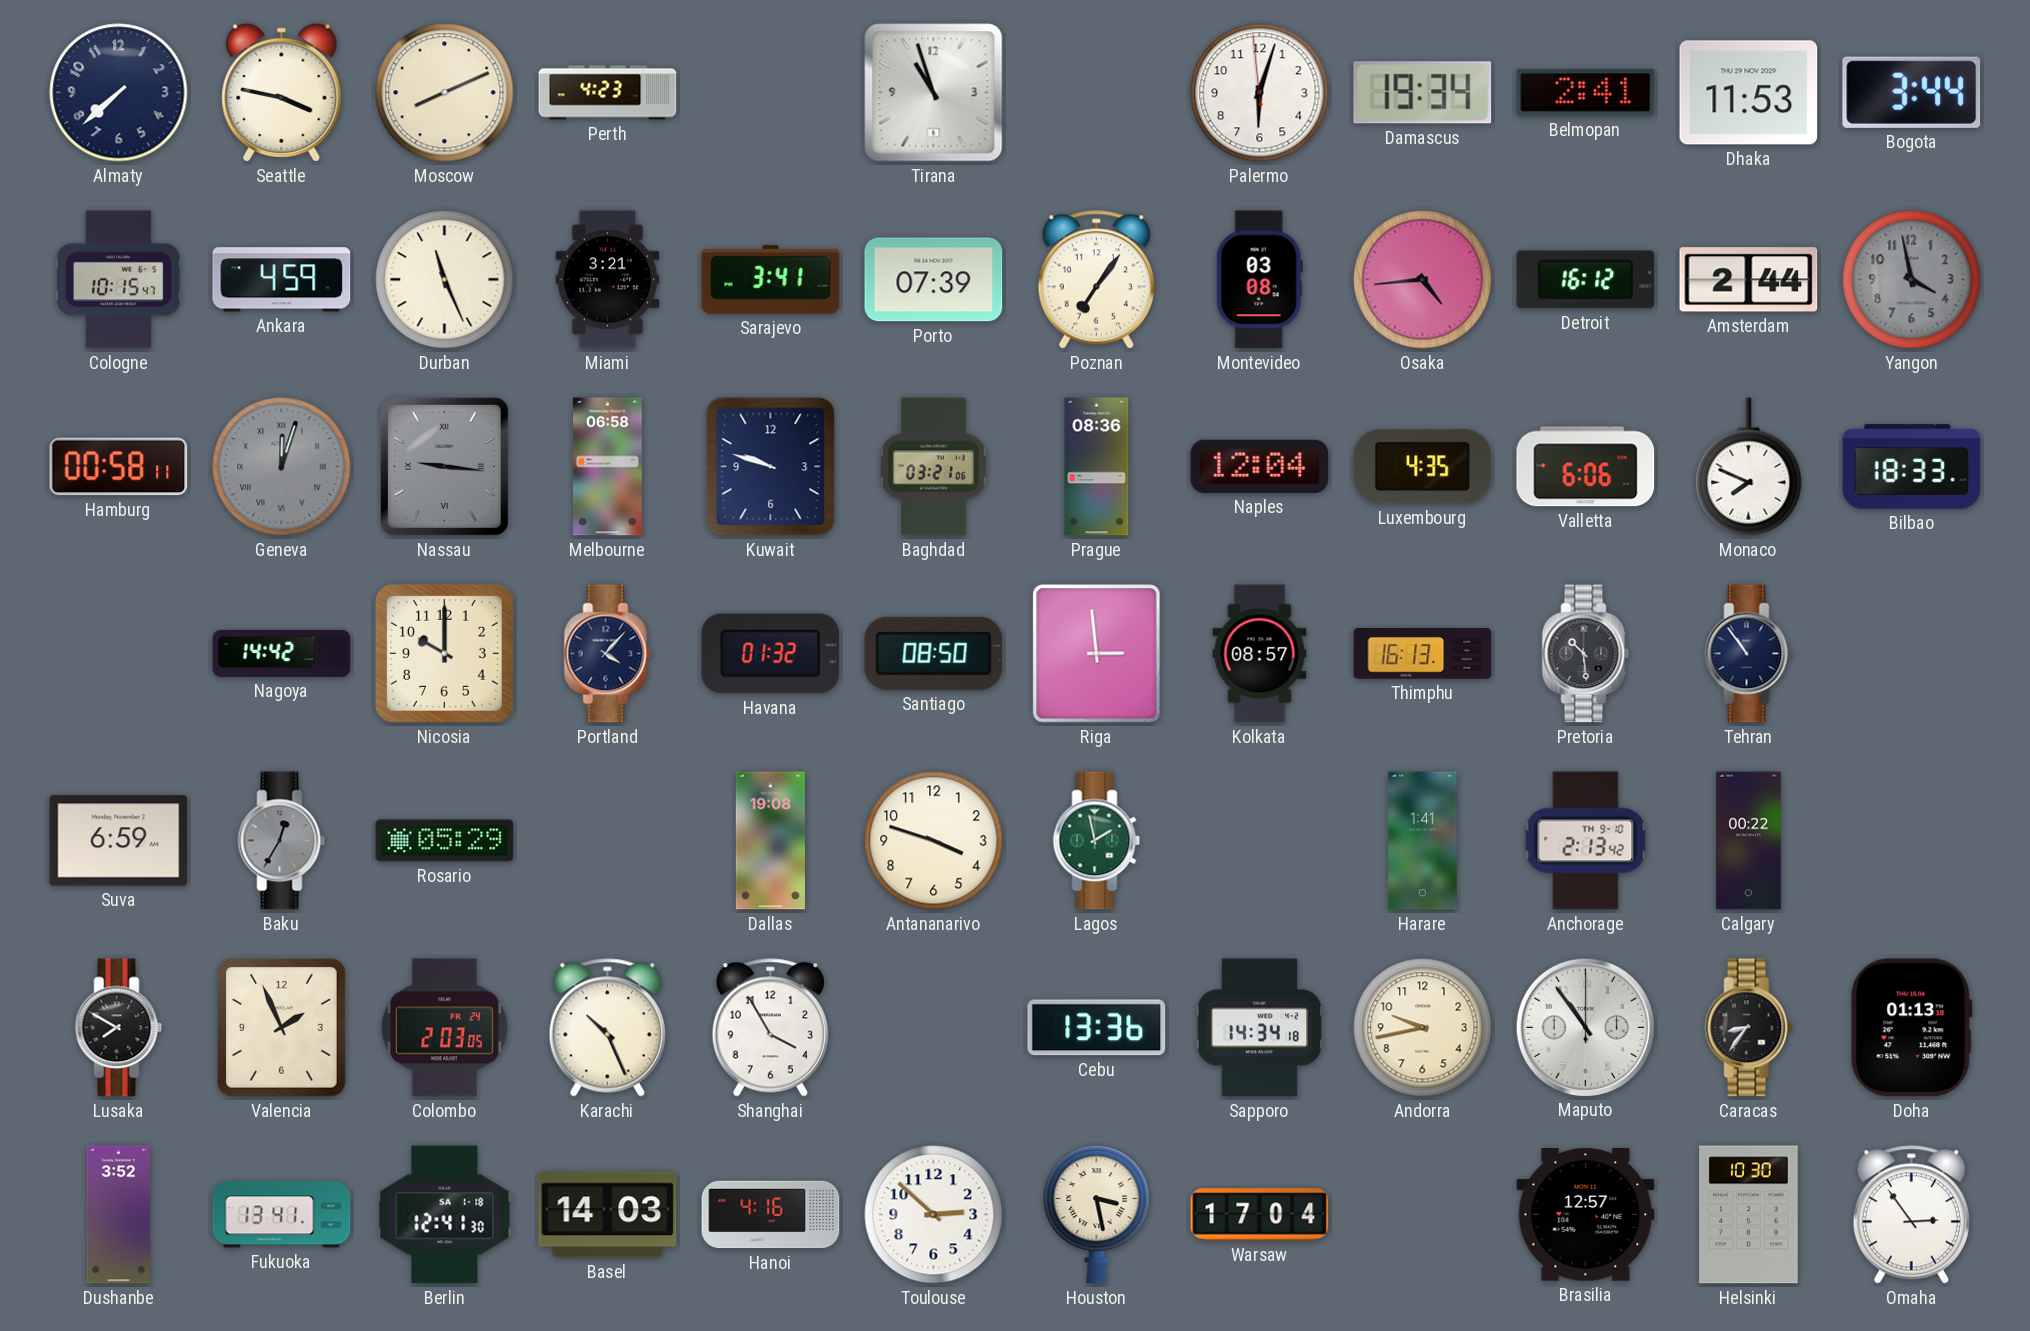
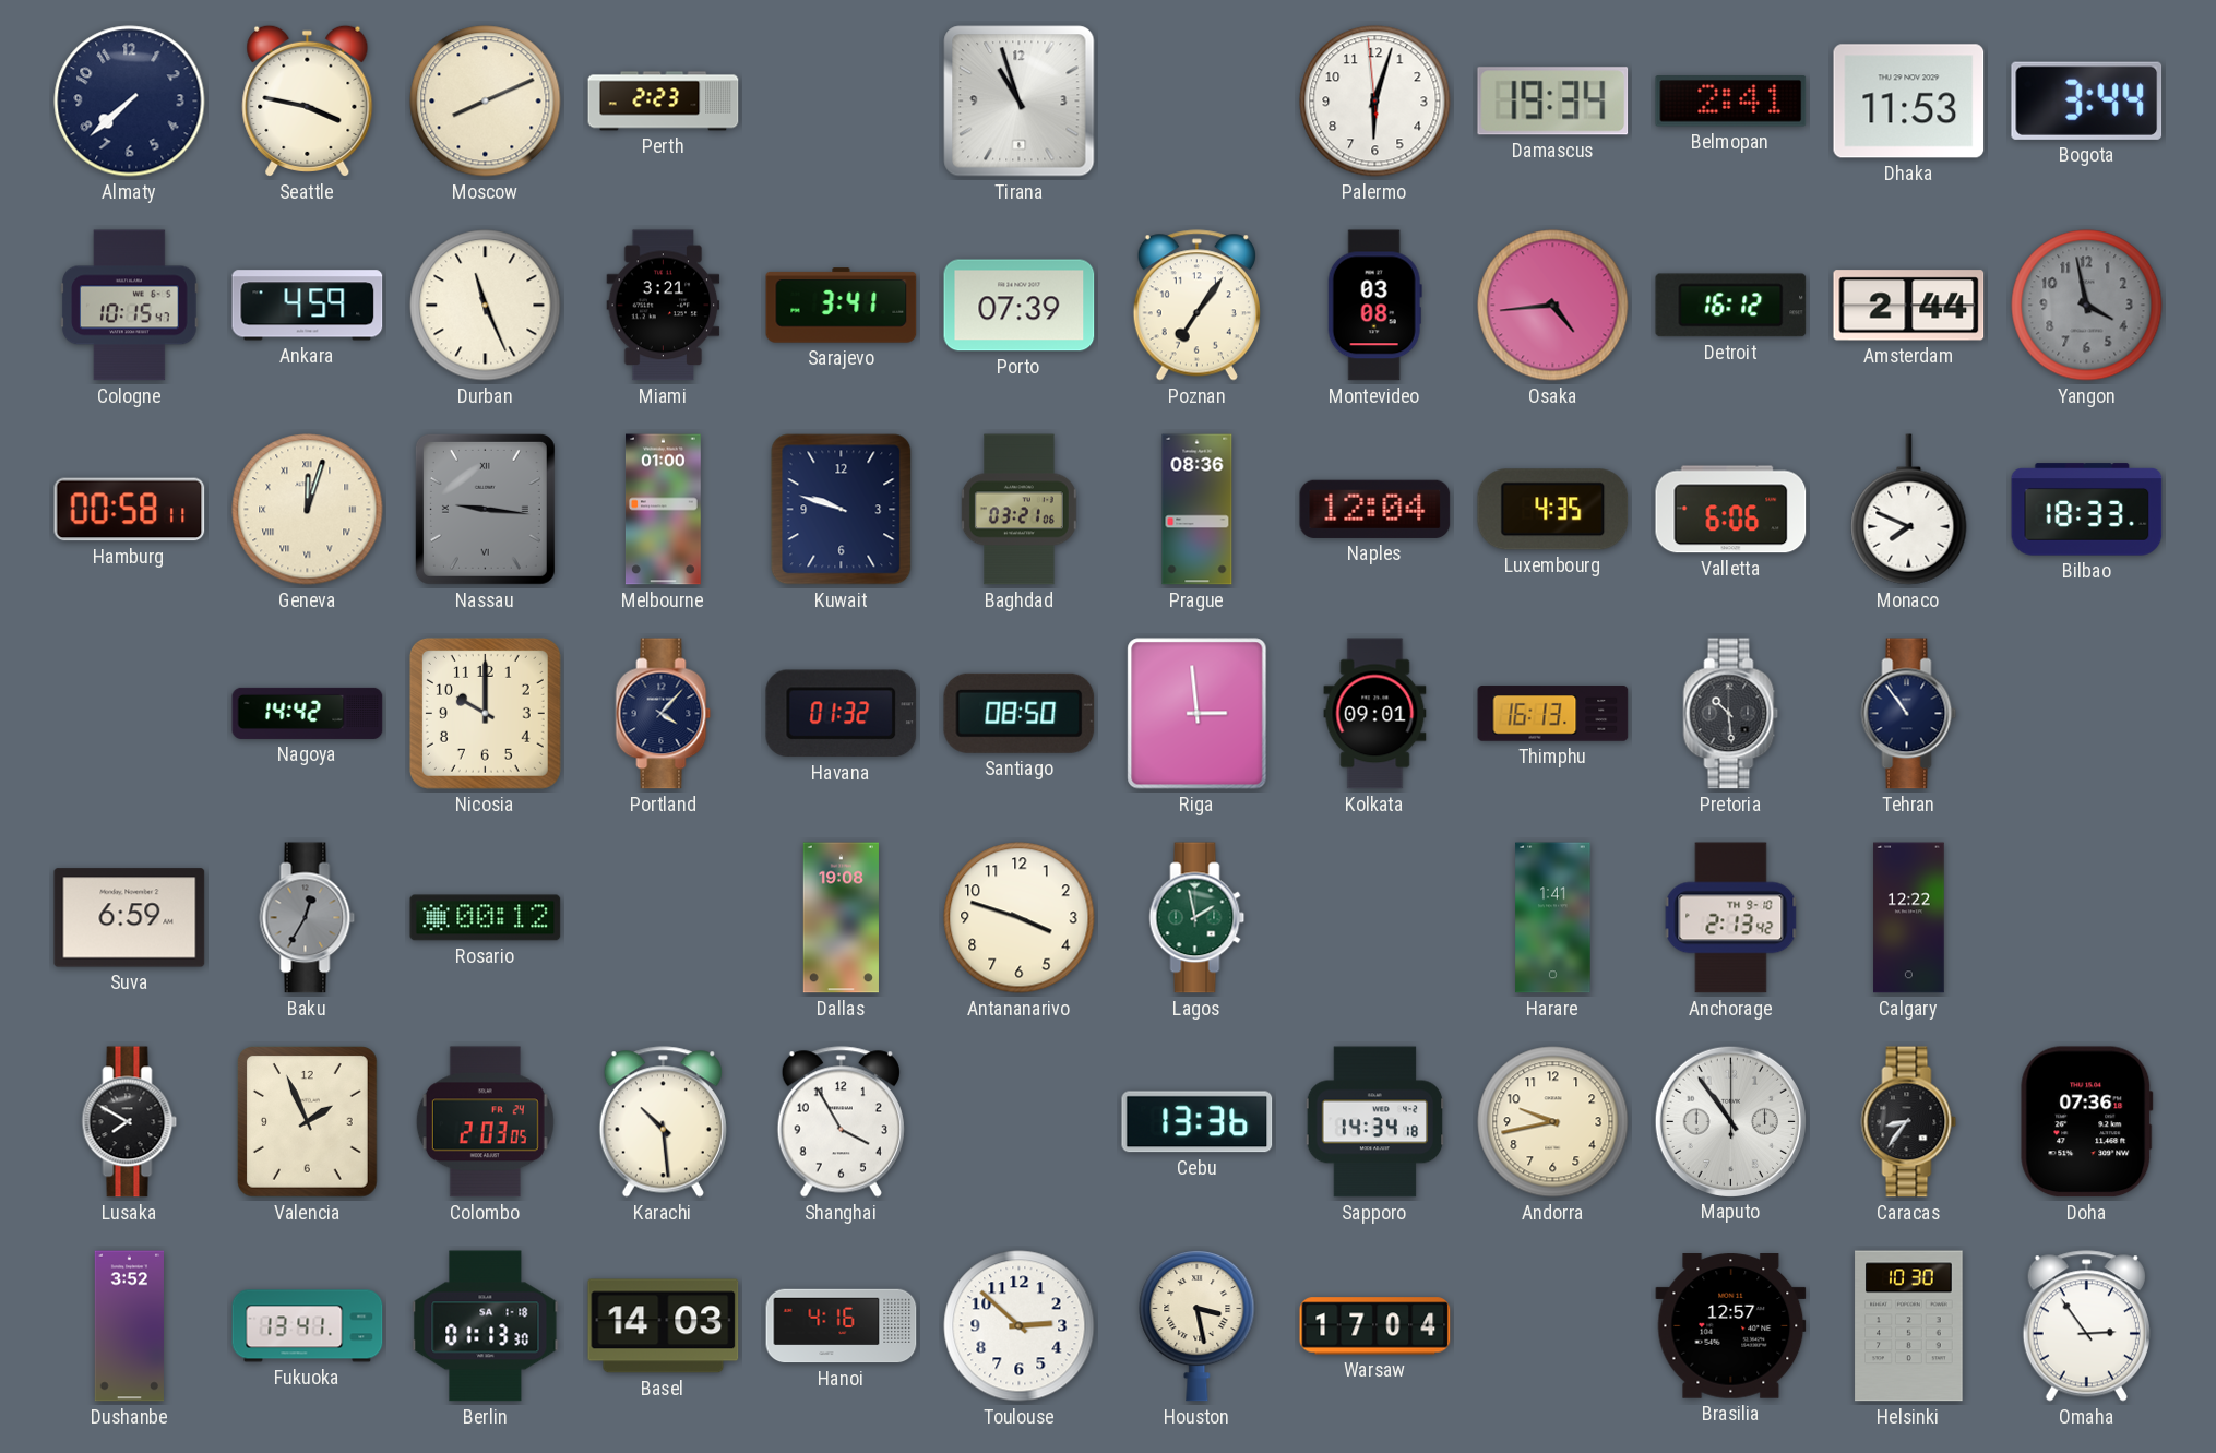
Perth: 4:23 -> 2:23 (664, 102)
Geneva dial: grey -> cream (308, 510)
Melbourne: 06:58 -> 01:00 (663, 510)
Kolkata: 08:57 -> 09:01 (1375, 714)
Rosario: 05:29 -> 00:12 (486, 918)
Calgary: 00:22 -> 12:22 (1909, 918)
Karachi: 10:26 -> 10:29 (663, 1122)
Doha: 01:13 -> 07:36 (2087, 1122)
Berlin: 12:41 -> 01:13 (486, 1326)
